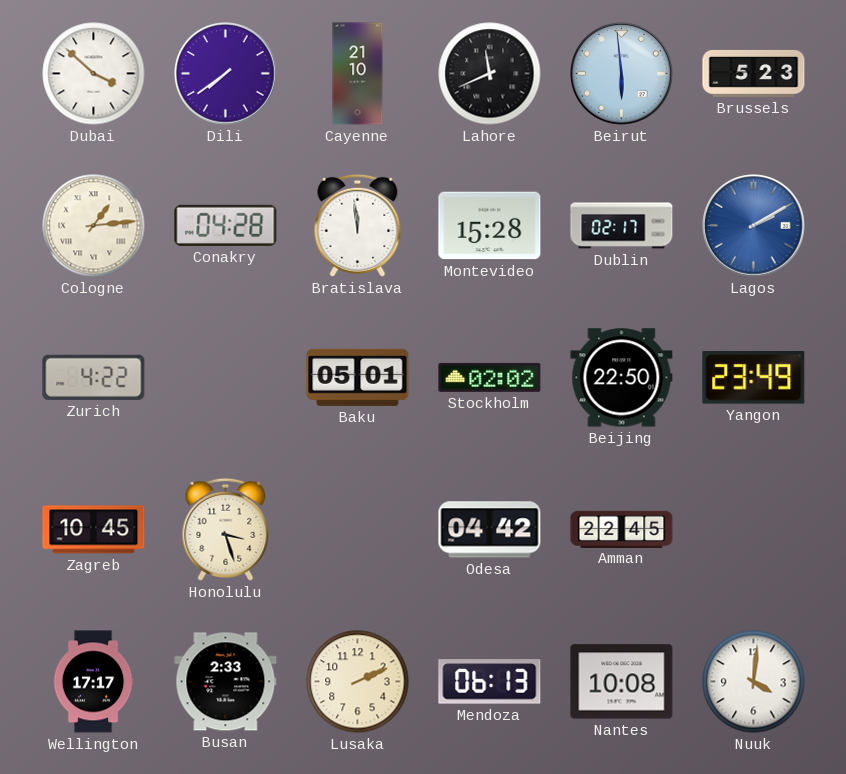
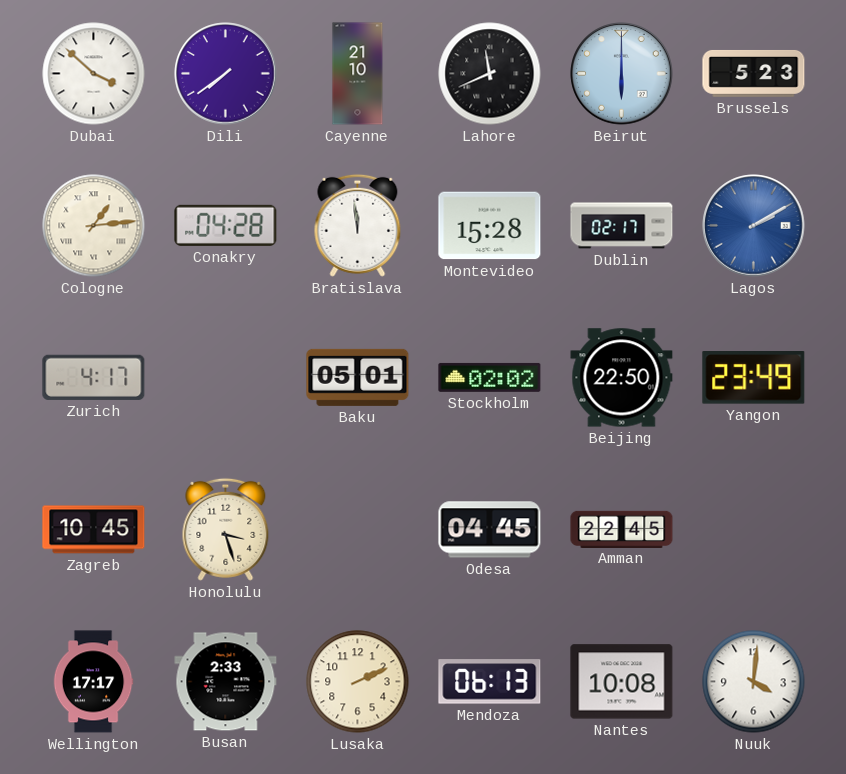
Beirut: 5:59 -> 6:00 (622, 74)
Zurich: 4:22 -> 4:17 (94, 377)
Odesa: 04:42 -> 04:45 (490, 530)
